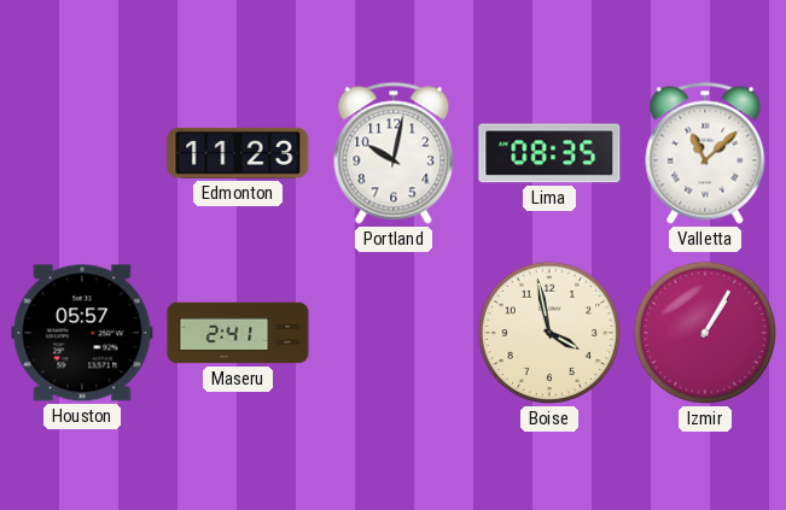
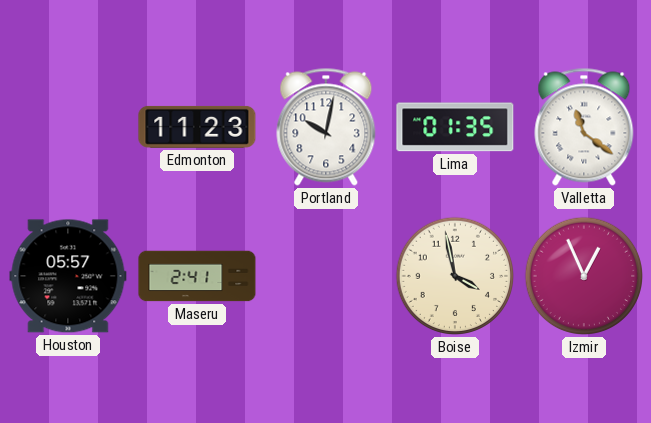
Lima: 08:35 -> 01:35 (455, 127)
Valletta: 11:08 -> 11:21 (584, 127)
Izmir: 1:05 -> 12:56 (584, 276)
